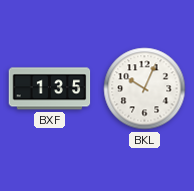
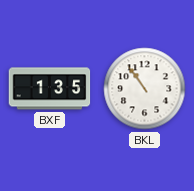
BKL: 10:04 -> 10:54 (145, 89)
